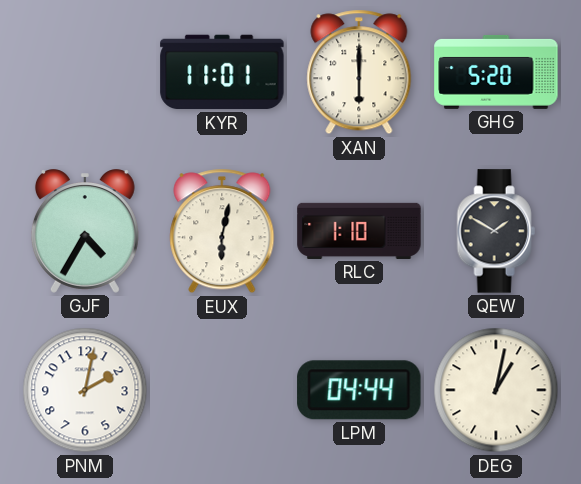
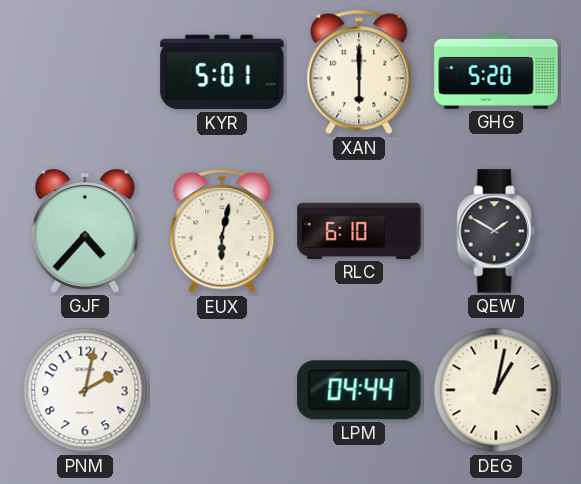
KYR: 11:01 -> 5:01 (222, 72)
GJF: 4:35 -> 4:37 (85, 231)
RLC: 1:10 -> 6:10 (359, 231)
